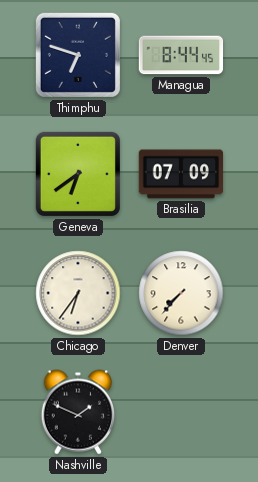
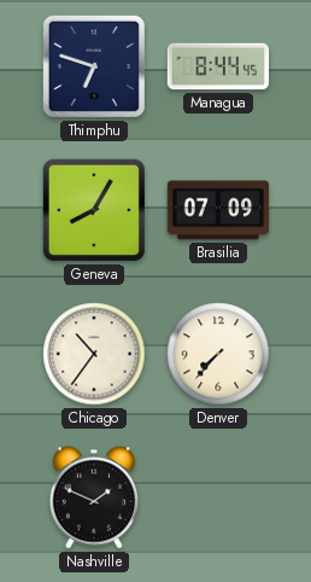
Geneva: 6:39 -> 8:05 (94, 210)
Chicago: 6:36 -> 10:36 (94, 354)
